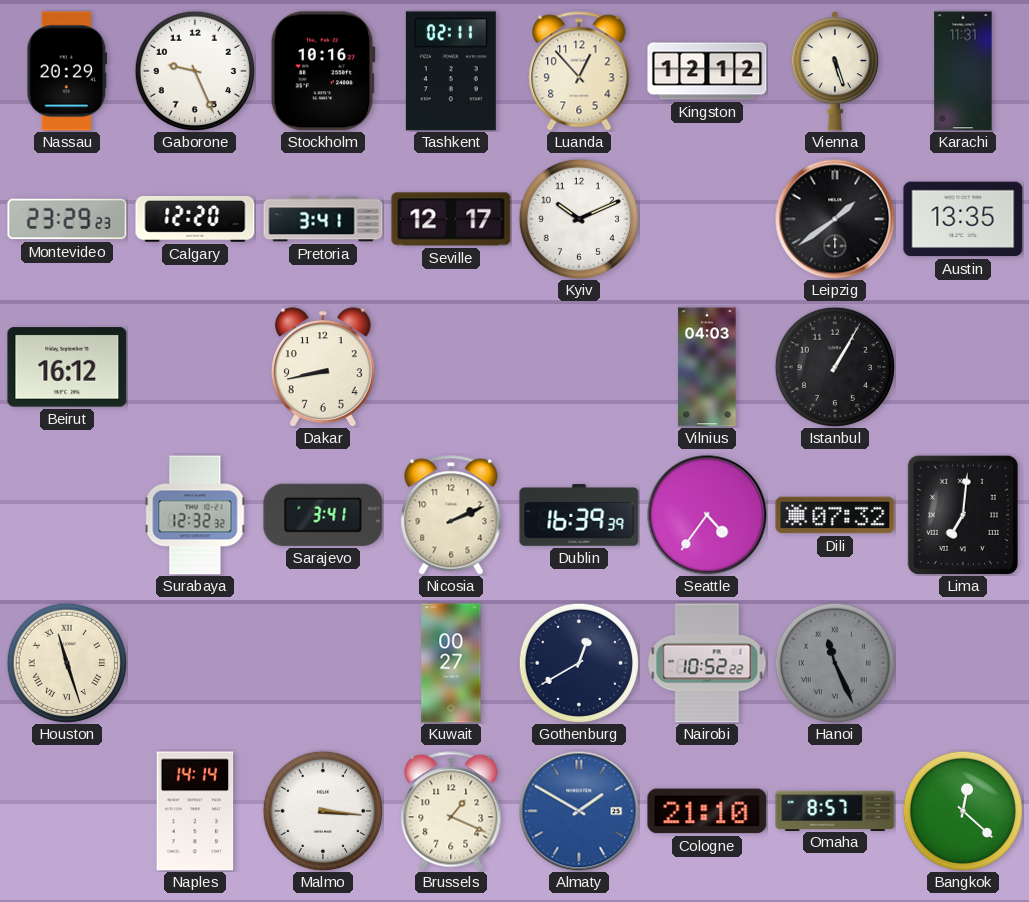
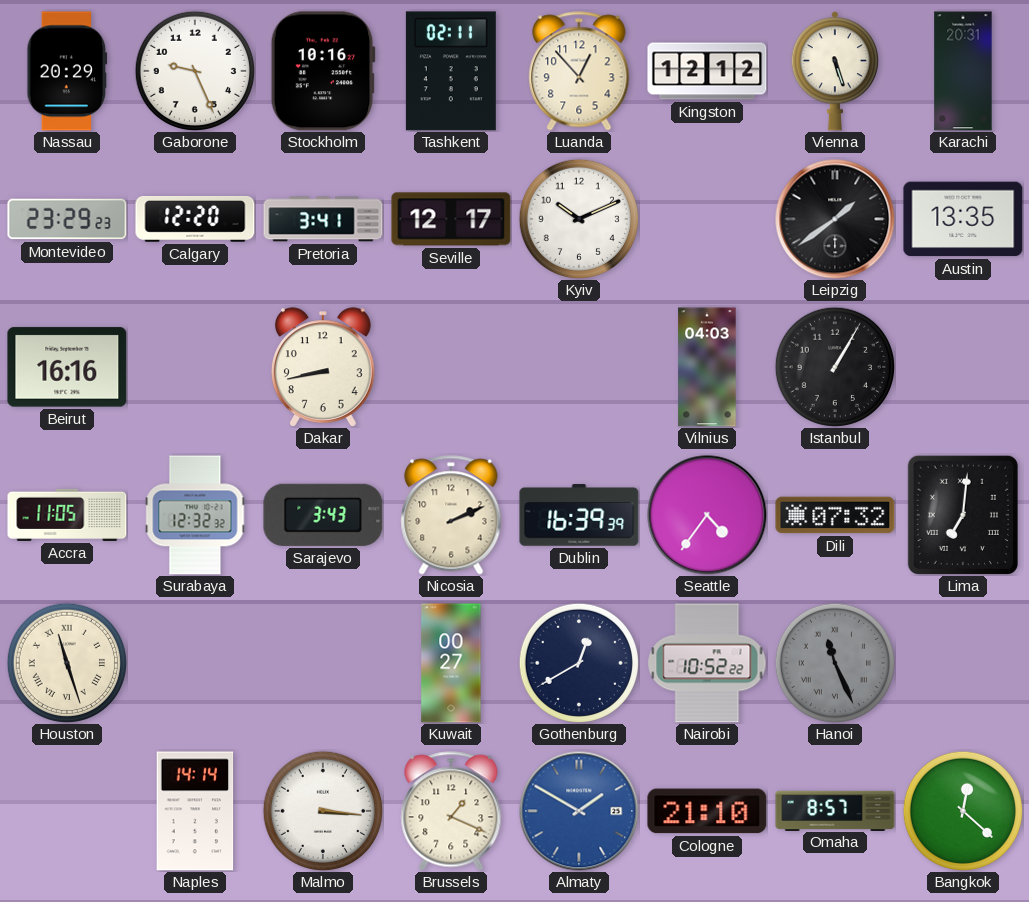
Karachi: 11:31 -> 20:31 (963, 71)
Beirut: 16:12 -> 16:16 (67, 367)
Accra: none -> 11:05 (67, 515)
Sarajevo: 3:41 -> 3:43 (323, 515)
